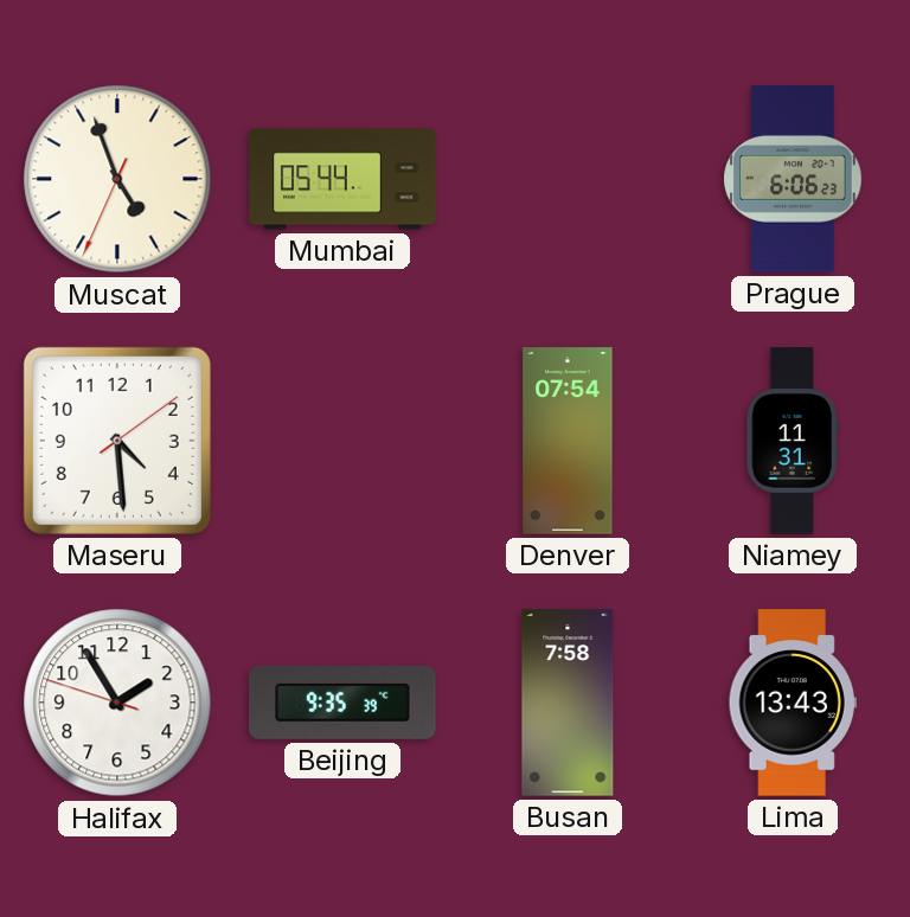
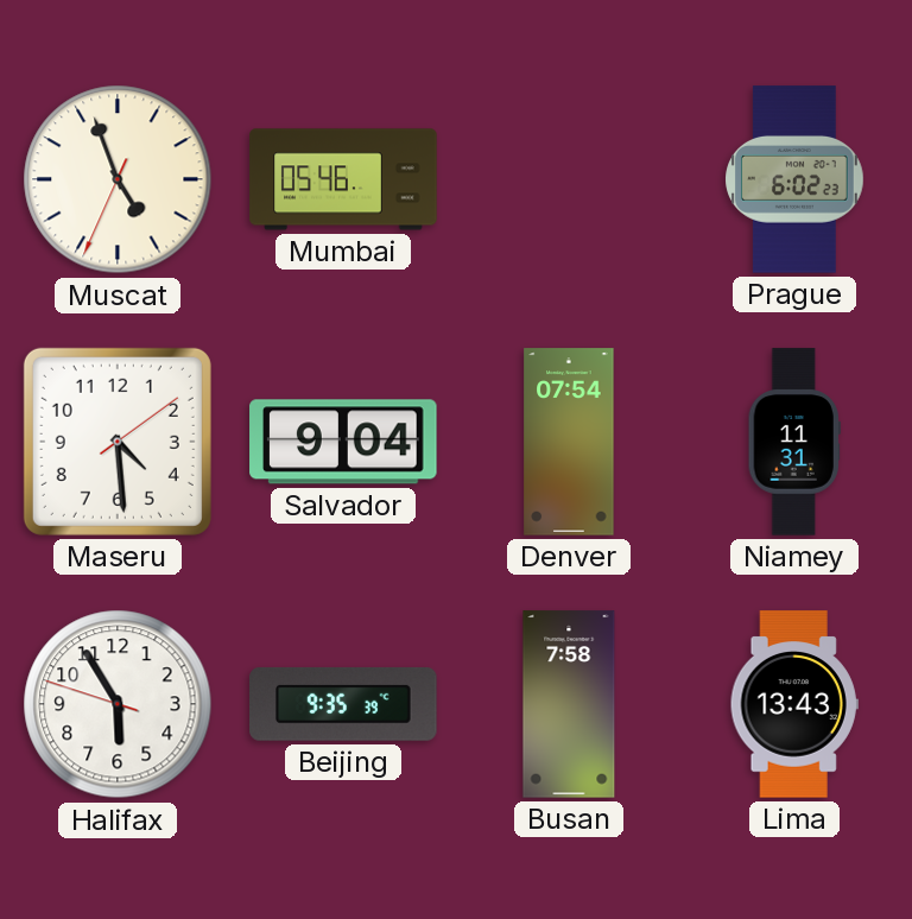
Mumbai: 05:44 -> 05:46 (343, 179)
Prague: 6:06 -> 6:02 (794, 179)
Salvador: none -> 9:04 (343, 442)
Halifax: 1:54 -> 5:54 (118, 704)
